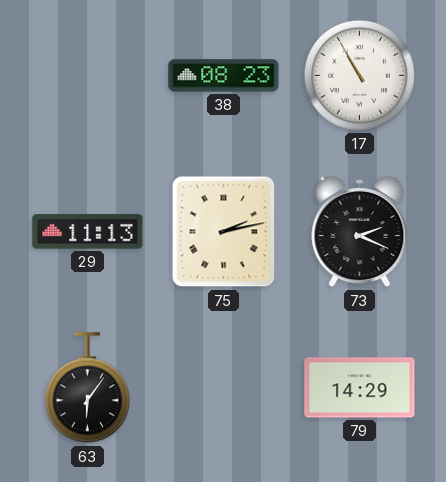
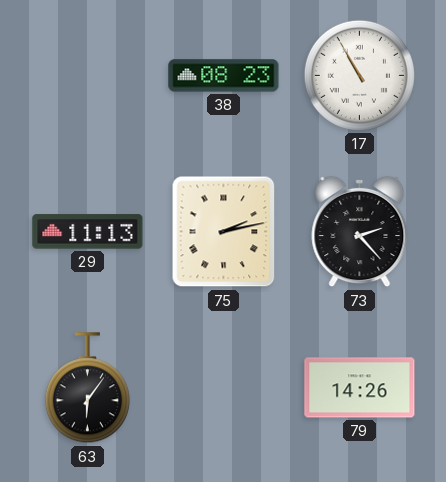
73: 2:19 -> 2:23 (360, 232)
79: 14:29 -> 14:26 (360, 388)
